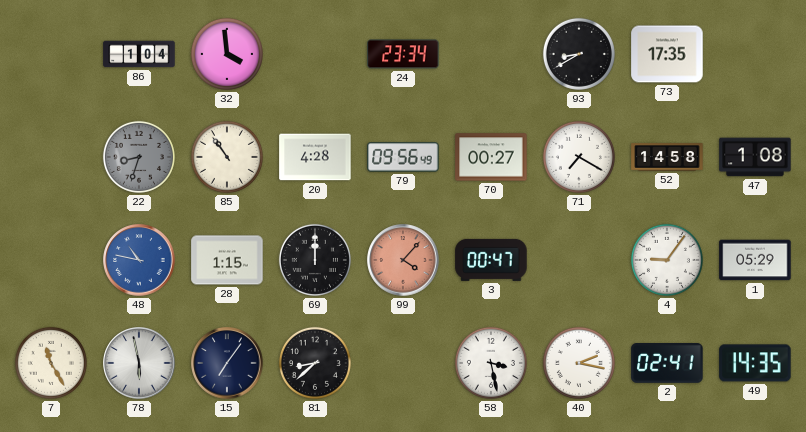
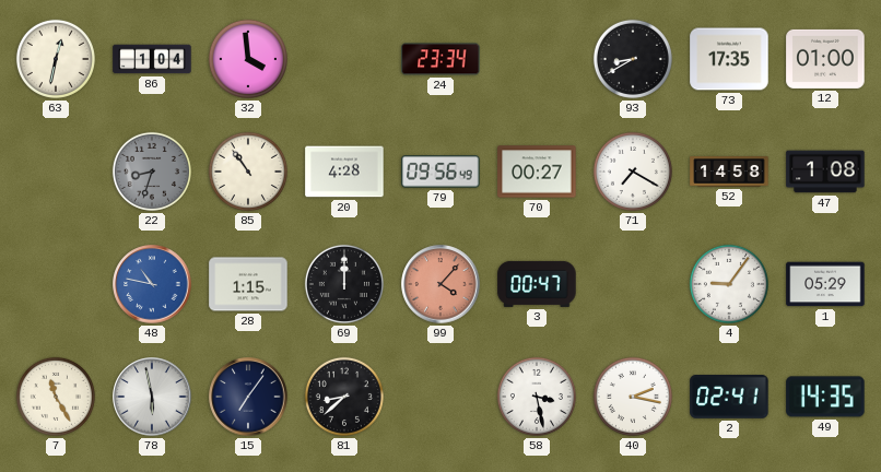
63: none -> 12:32 (56, 59)
12: none -> 01:00 (825, 59)
